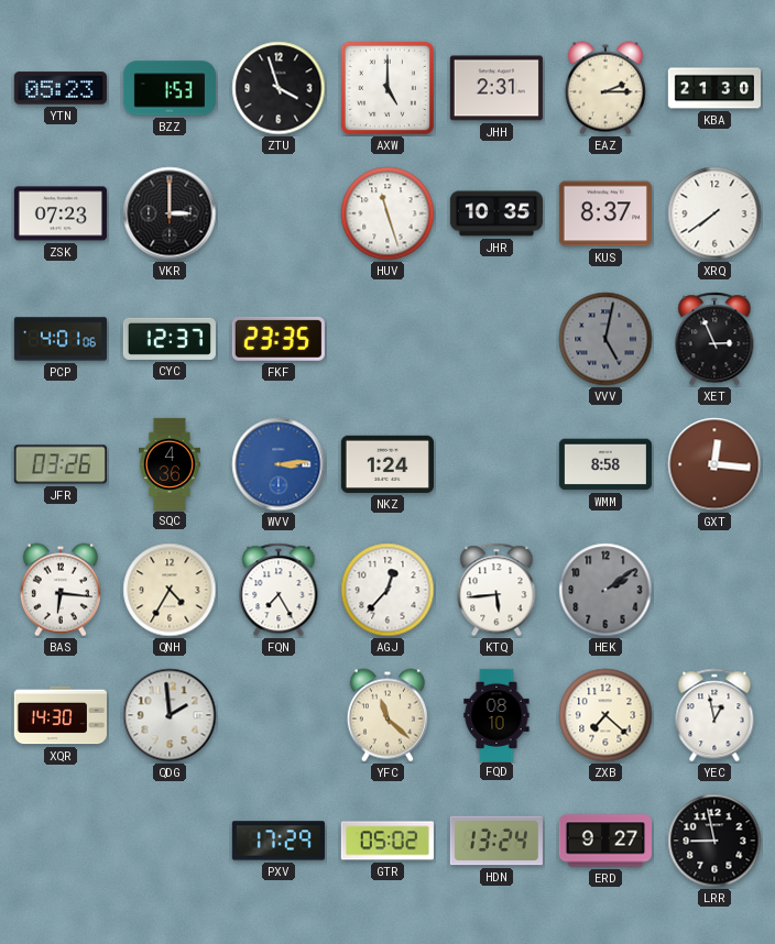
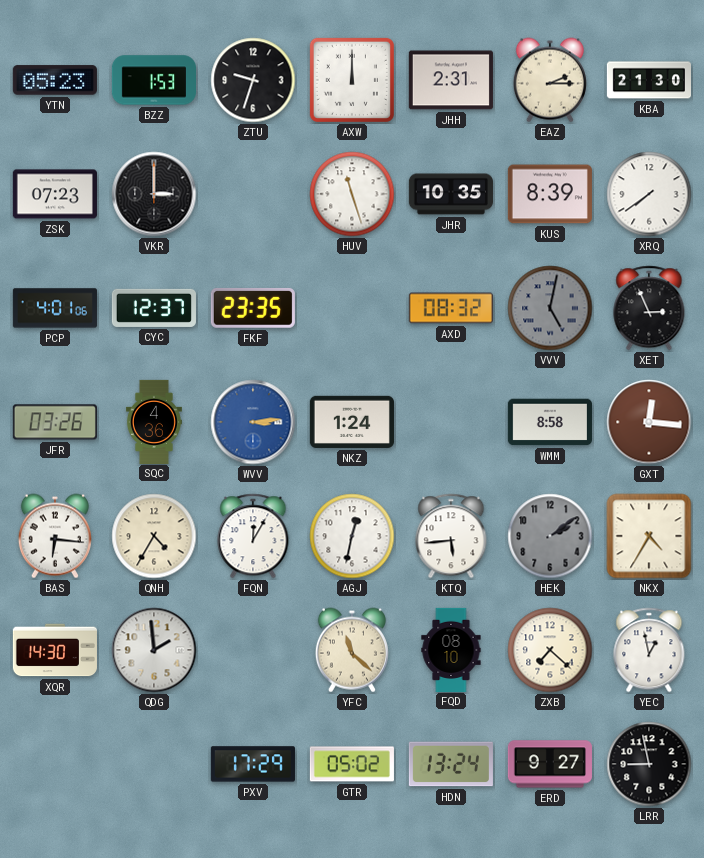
ZTU: 3:57 -> 9:33 (253, 80)
AXW: 5:00 -> 12:00 (352, 80)
KUS: 8:37 -> 8:39 (550, 194)
AXD: none -> 08:32 (451, 308)
FQN: 7:25 -> 12:05 (253, 536)
AGJ: 12:37 -> 12:32 (352, 536)
NKX: none -> 4:35 (649, 536)
